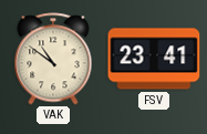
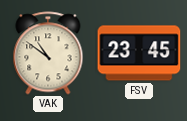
FSV: 23:41 -> 23:45 (139, 53)
